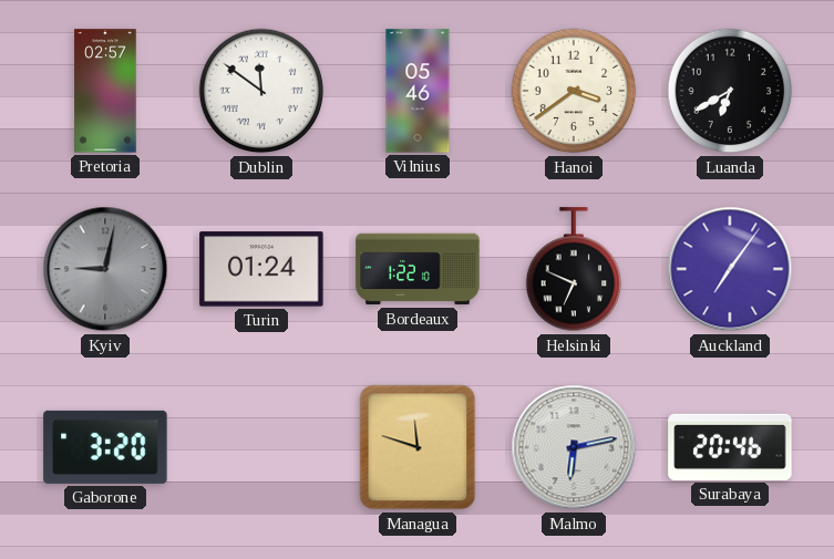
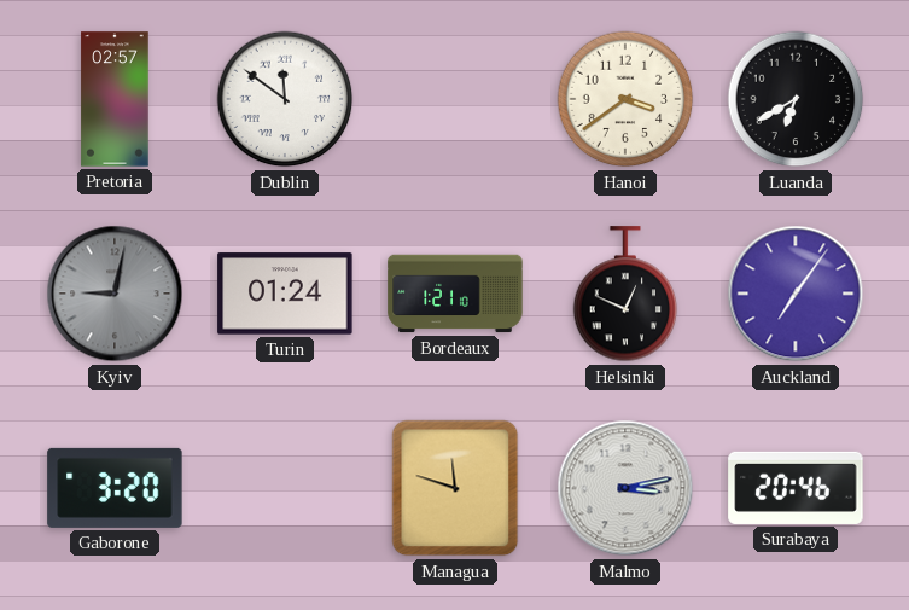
Vilnius: 05:46 -> none (418, 91)
Bordeaux: 1:22 -> 1:21 (455, 294)
Helsinki: 6:49 -> 12:49 (625, 295)
Malmo: 6:13 -> 3:13 (625, 488)
